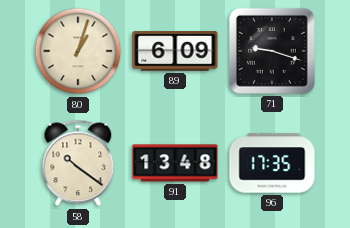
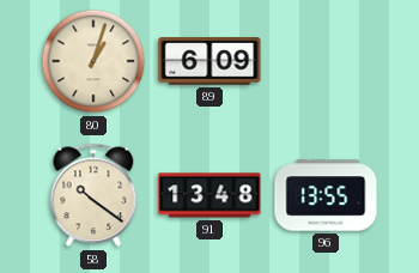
71: 9:18 -> none (272, 51)
96: 17:35 -> 13:55 (326, 195)
